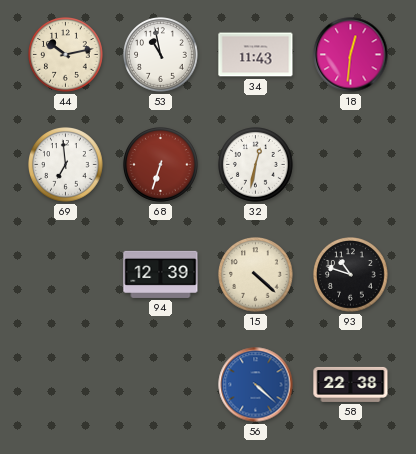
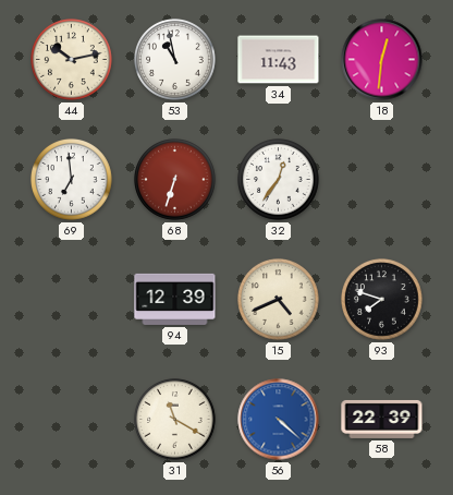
32: 12:32 -> 12:36 (279, 180)
15: 4:22 -> 4:41 (279, 300)
93: 10:48 -> 7:48 (382, 300)
31: none -> 11:20 (175, 420)
58: 22:38 -> 22:39 (382, 419)
